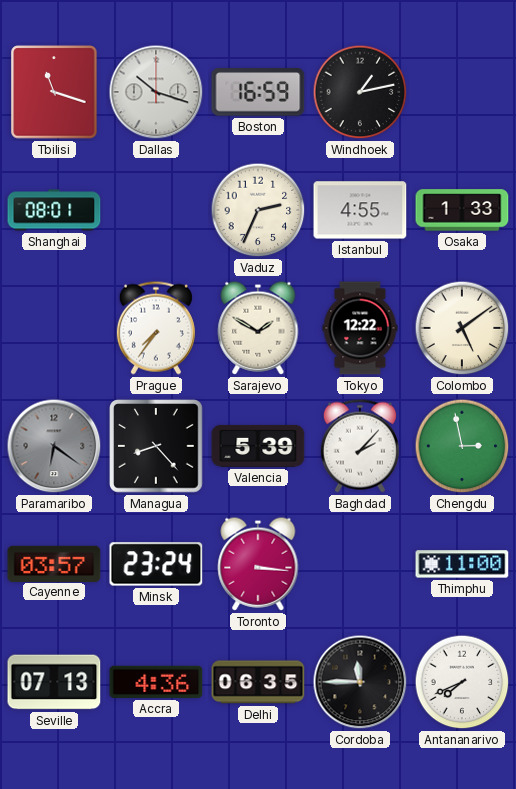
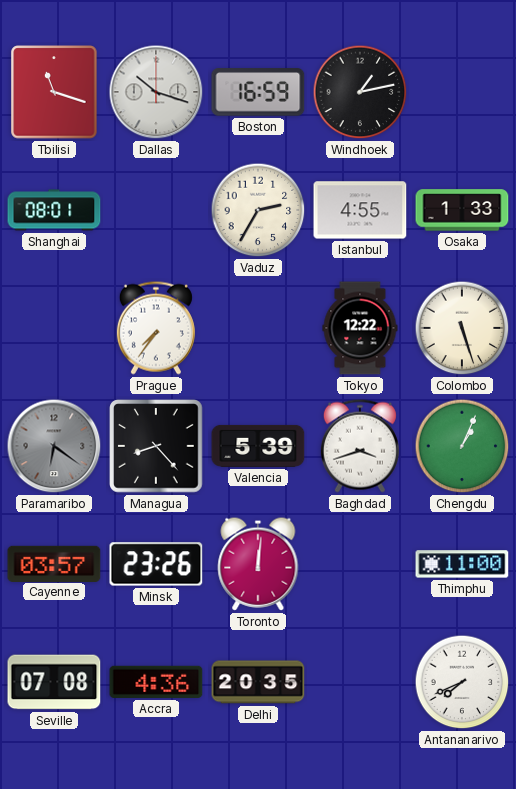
Vaduz: 2:34 -> 2:35 (258, 210)
Sarajevo: 1:50 -> none (258, 328)
Colombo: 5:09 -> 5:27 (462, 328)
Baghdad: 2:07 -> 3:42 (360, 446)
Chengdu: 2:58 -> 1:04 (462, 446)
Minsk: 23:24 -> 23:26 (156, 564)
Toronto: 3:16 -> 12:01 (258, 564)
Seville: 07:13 -> 07:08 (54, 682)
Delhi: 06:35 -> 20:35 (258, 682)
Cordoba: 11:45 -> none (360, 682)
